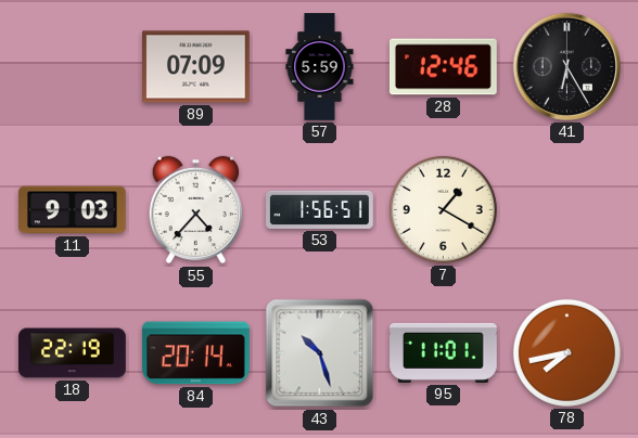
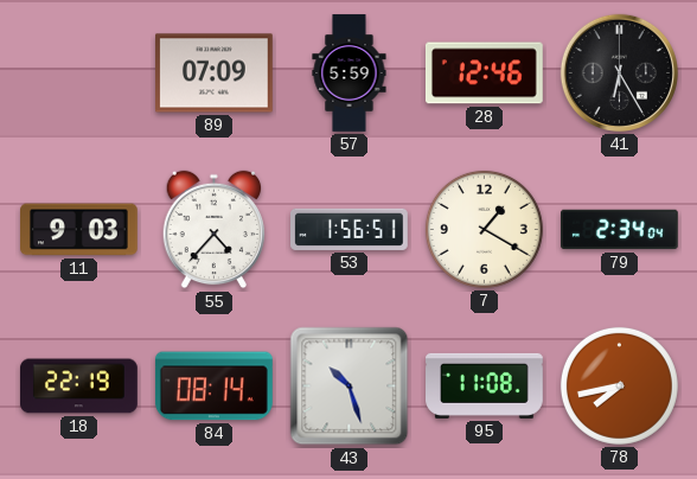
79: none -> 2:34 (620, 230)
84: 20:14 -> 08:14 (213, 387)
95: 11:01 -> 11:08 (485, 385)
